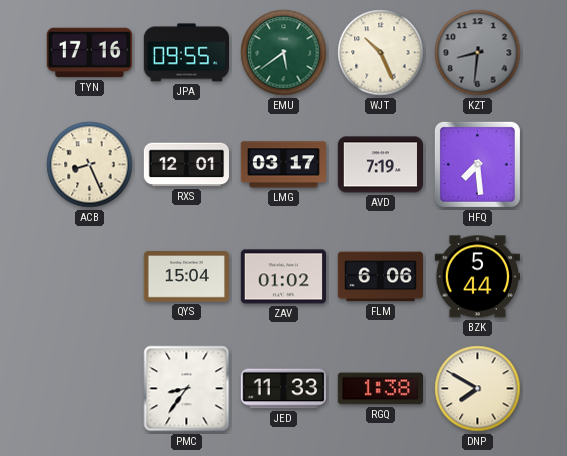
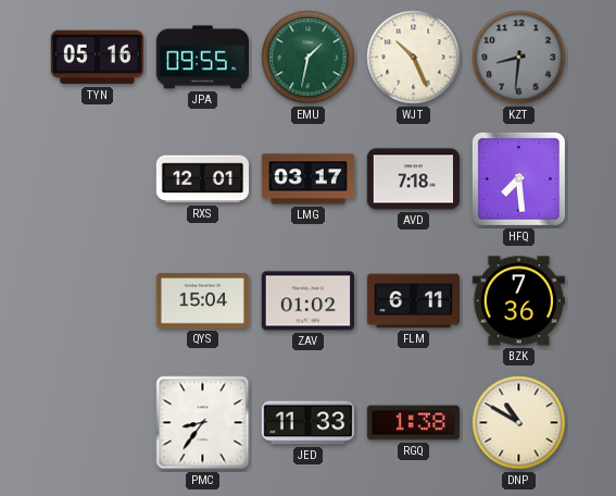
TYN: 17:16 -> 05:16 (97, 58)
EMU: 5:39 -> 1:32 (309, 58)
ACB: 8:26 -> none (90, 165)
AVD: 7:19 -> 7:18 (413, 179)
FLM: 6:06 -> 6:11 (413, 301)
BZK: 5:44 -> 7:36 (518, 301)
DNP: 7:50 -> 10:50 (519, 423)
